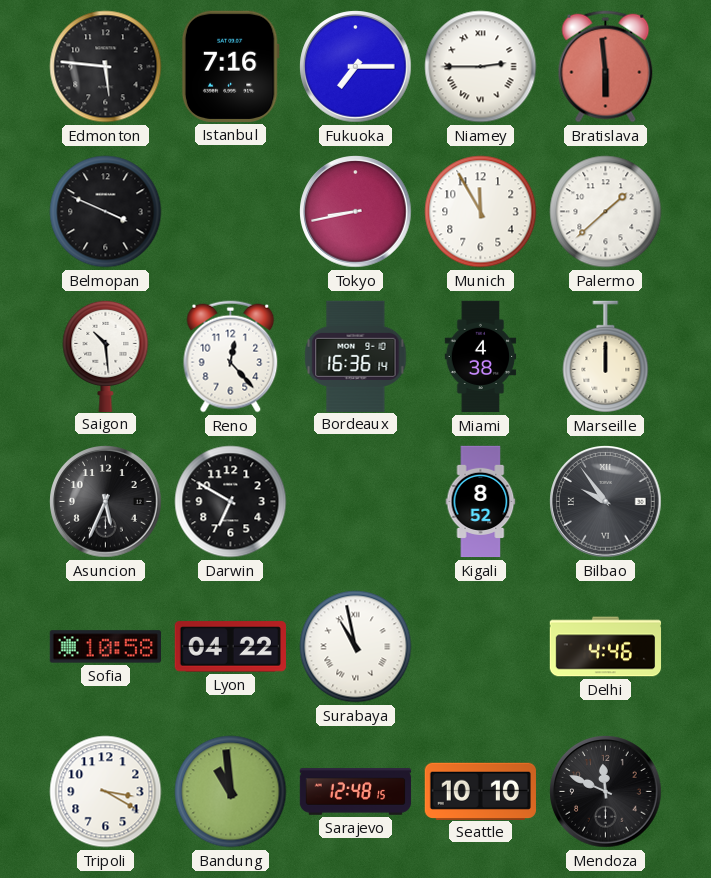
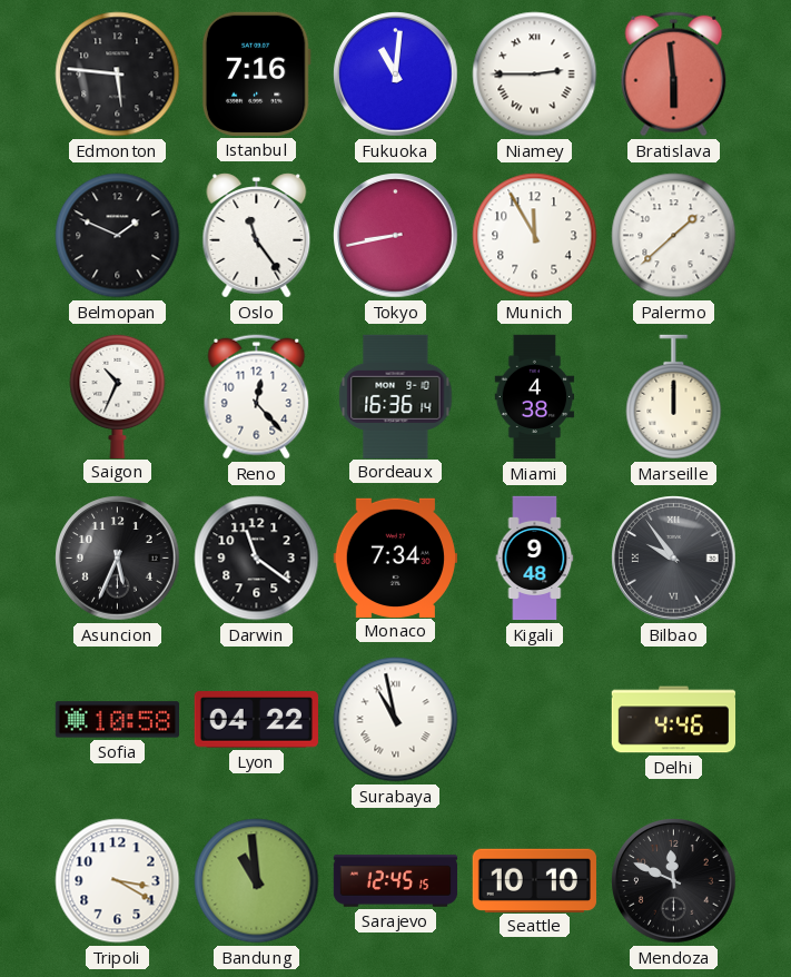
Fukuoka: 7:15 -> 11:01 (396, 75)
Belmopan: 3:49 -> 1:49 (118, 236)
Oslo: none -> 11:24 (257, 236)
Saigon: 10:29 -> 10:34 (118, 395)
Darwin: 6:50 -> 11:21 (257, 559)
Monaco: none -> 7:34 (395, 557)
Kigali: 8:52 -> 9:48 (535, 559)
Sarajevo: 12:48 -> 12:45 (396, 881)
